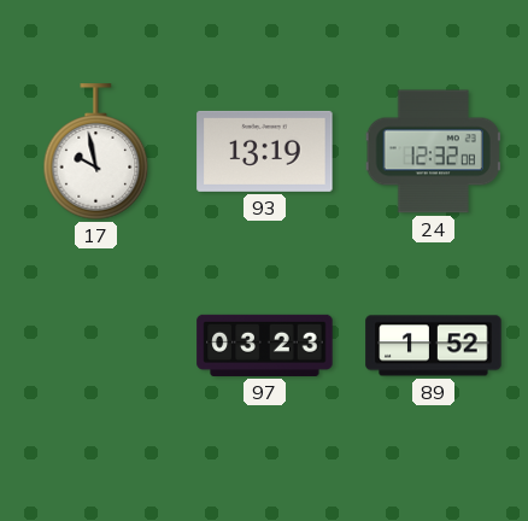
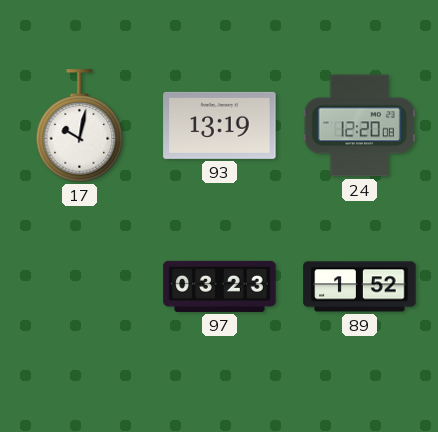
17: 9:58 -> 10:02 (80, 126)
24: 12:32 -> 12:20 (359, 126)
